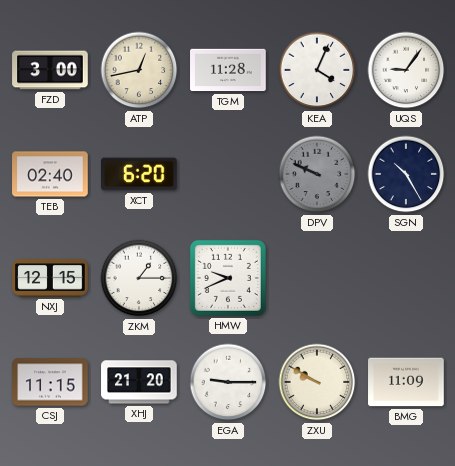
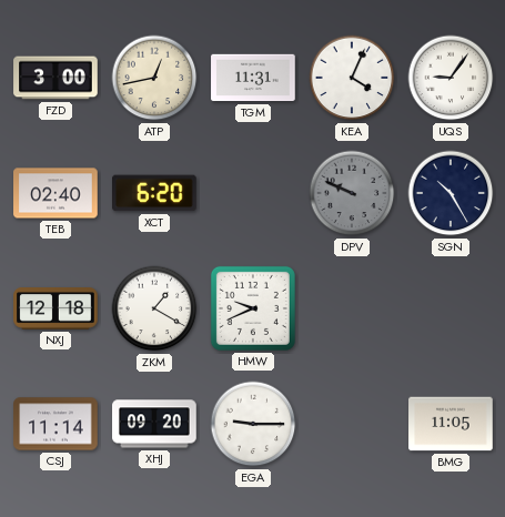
TGM: 11:28 -> 11:31 (253, 78)
NXJ: 12:15 -> 12:18 (55, 308)
ZKM: 1:15 -> 1:20 (154, 308)
CSJ: 11:15 -> 11:14 (55, 424)
XHJ: 21:20 -> 09:20 (154, 424)
ZXU: 9:50 -> none (317, 382)
BMG: 11:09 -> 11:05 (451, 424)
